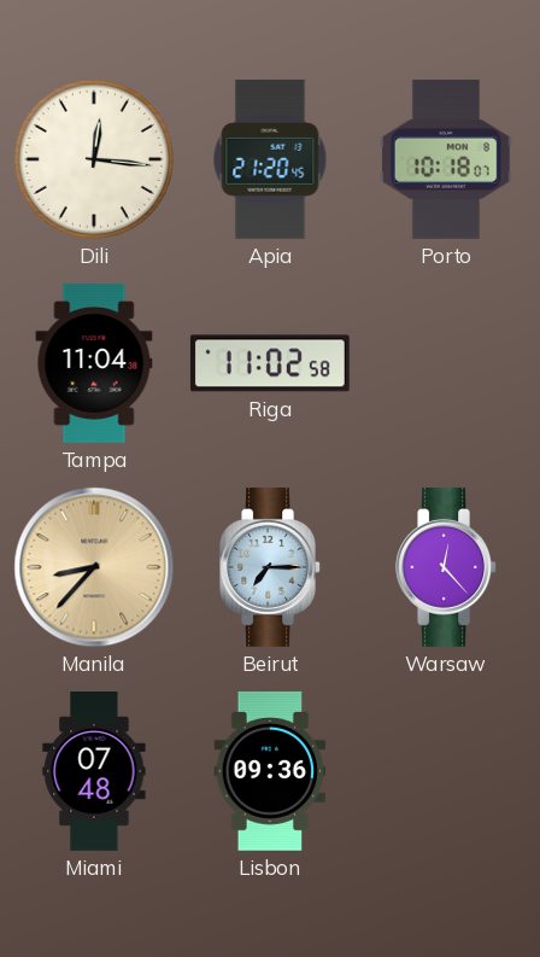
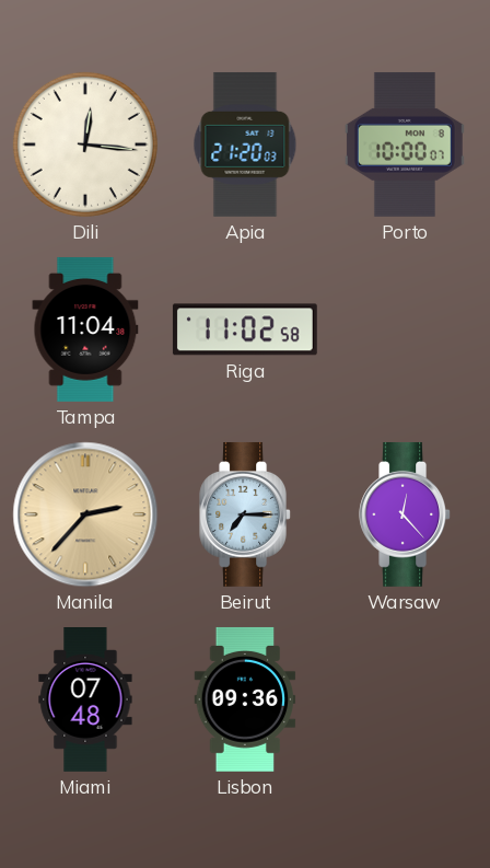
Apia: 21:20:45 -> 21:20:03 (245, 144)
Porto: 10:18 -> 10:00 (405, 144)
Manila: 8:37 -> 2:37 (85, 514)
